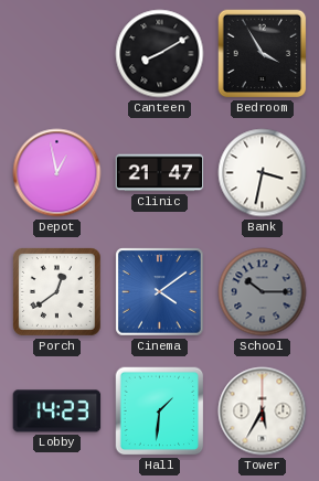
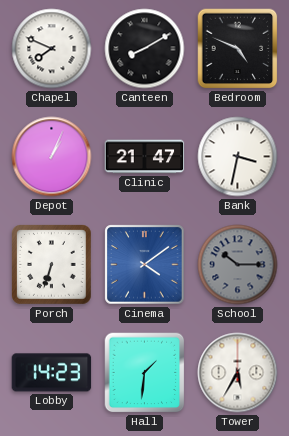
Chapel: none -> 7:49 (52, 49)
Bedroom: 3:55 -> 4:49 (238, 49)
Depot: 12:58 -> 1:04 (52, 157)
Porch: 12:39 -> 6:33 (52, 265)
